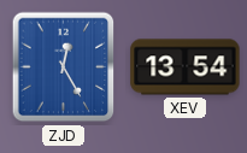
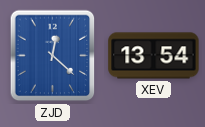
ZJD: 12:25 -> 12:22 (53, 56)
